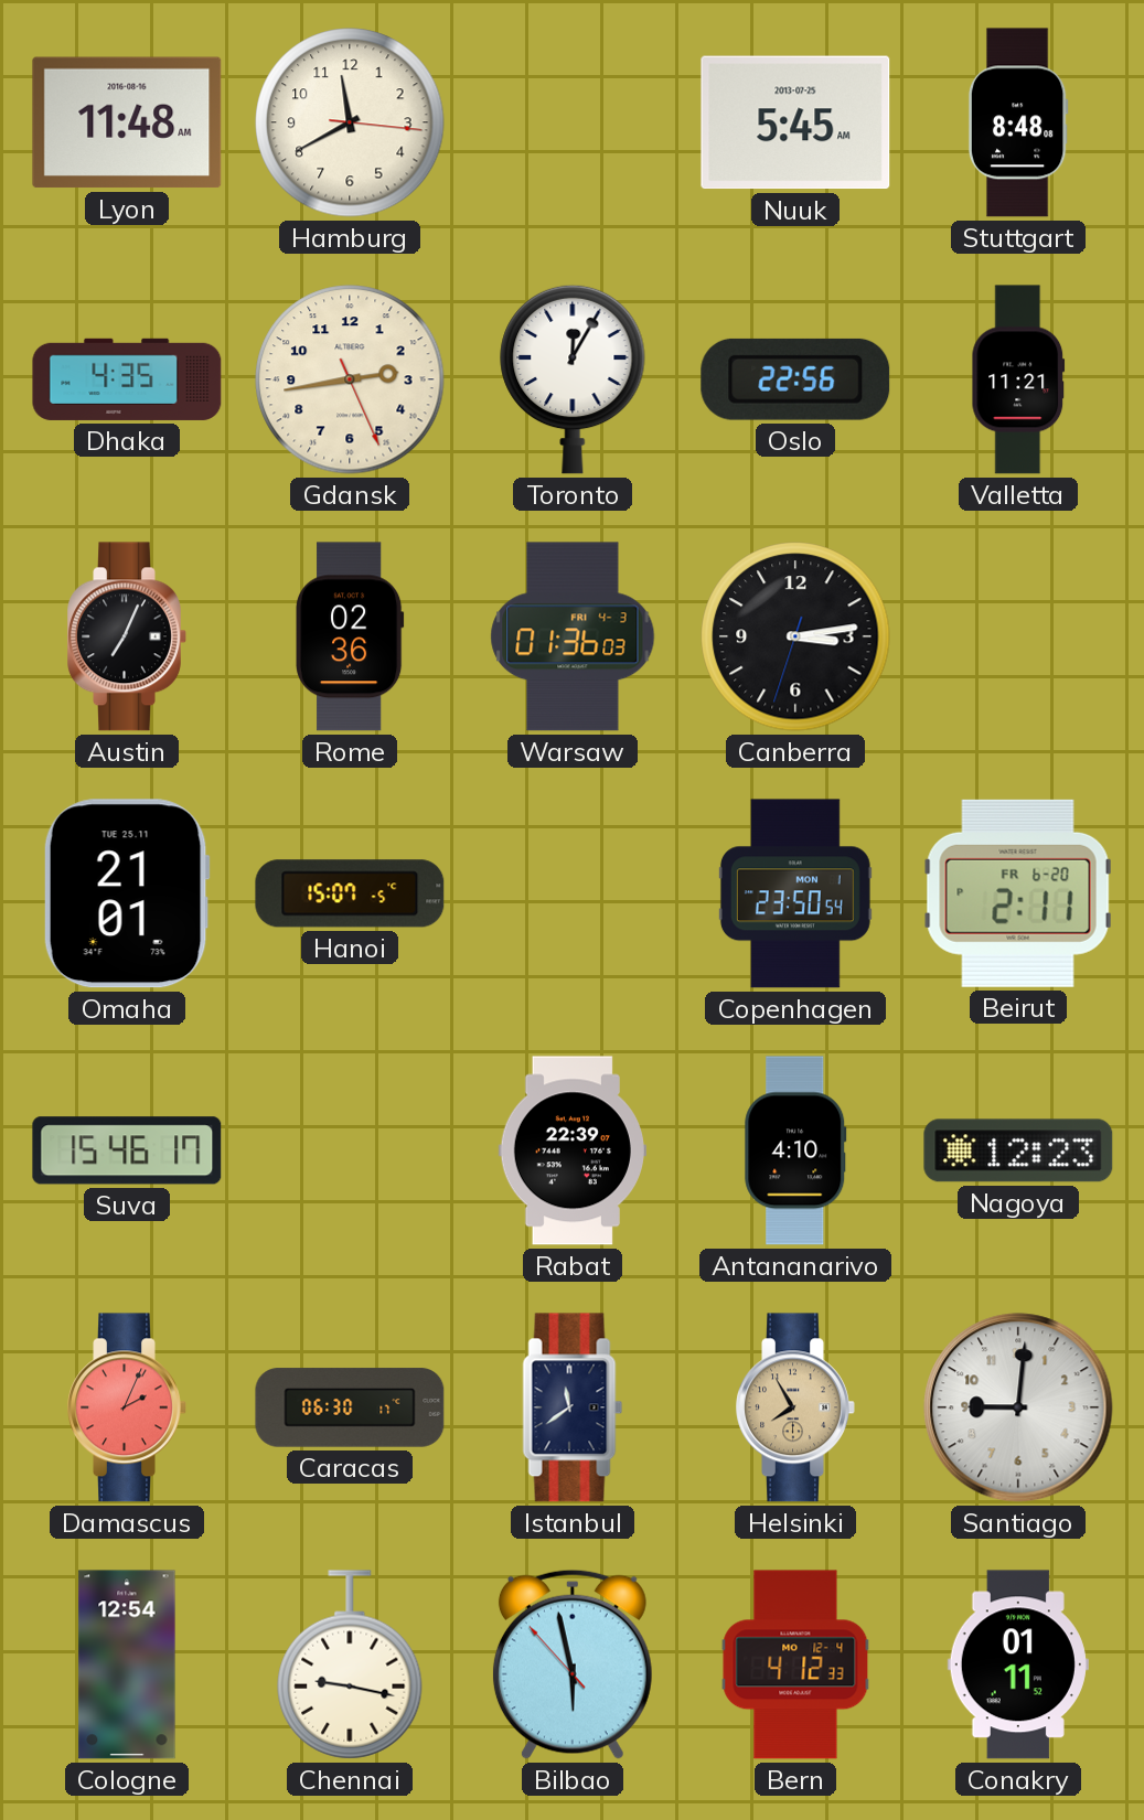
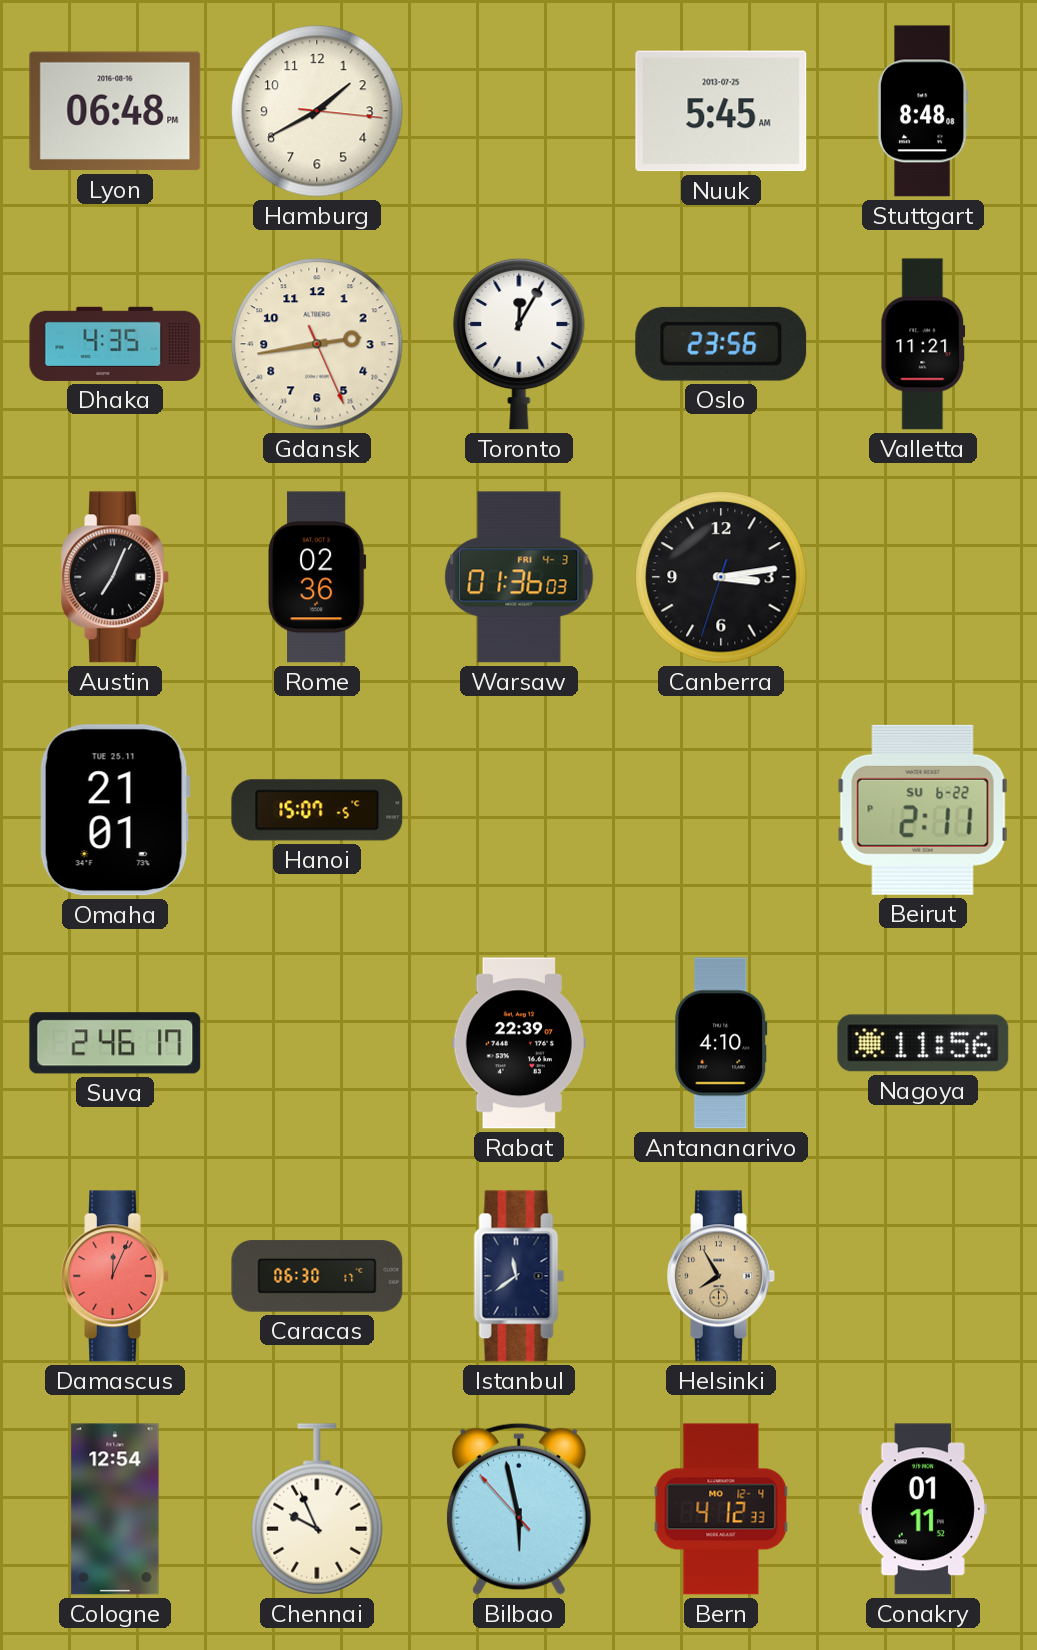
Lyon: 11:48 -> 06:48 (115, 111)
Hamburg: 11:40 -> 1:40 (317, 111)
Oslo: 22:56 -> 23:56 (721, 344)
Copenhagen: 23:50 -> none (795, 893)
Beirut date: FR 6-20 -> SU 6-22 (923, 810)
Suva: 15:46 -> 2:46 (115, 1043)
Nagoya: 12:23 -> 11:56 (923, 1043)
Damascus: 2:04 -> 12:04 (115, 1276)
Santiago: 9:01 -> none (1018, 1407)
Chennai: 9:17 -> 9:56 (317, 1509)
